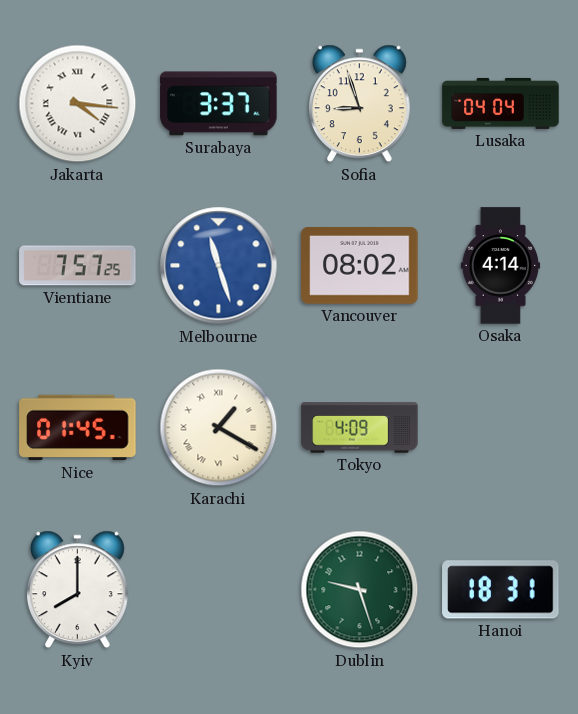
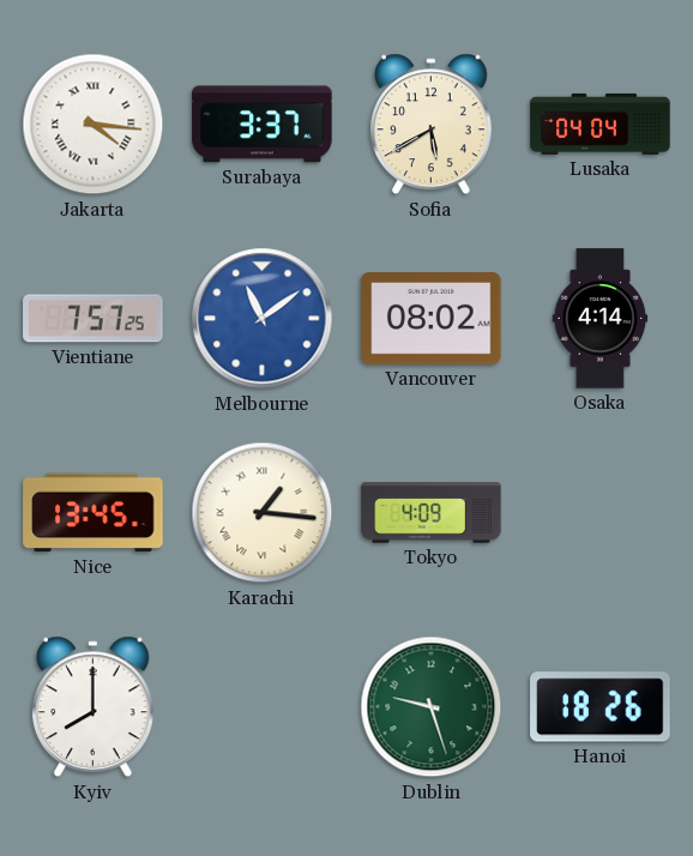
Sofia: 8:57 -> 5:40 (430, 125)
Melbourne: 11:27 -> 11:09 (263, 319)
Nice: 01:45 -> 13:45 (94, 513)
Karachi: 1:20 -> 1:16 (263, 513)
Hanoi: 18:31 -> 18:26 (601, 707)
